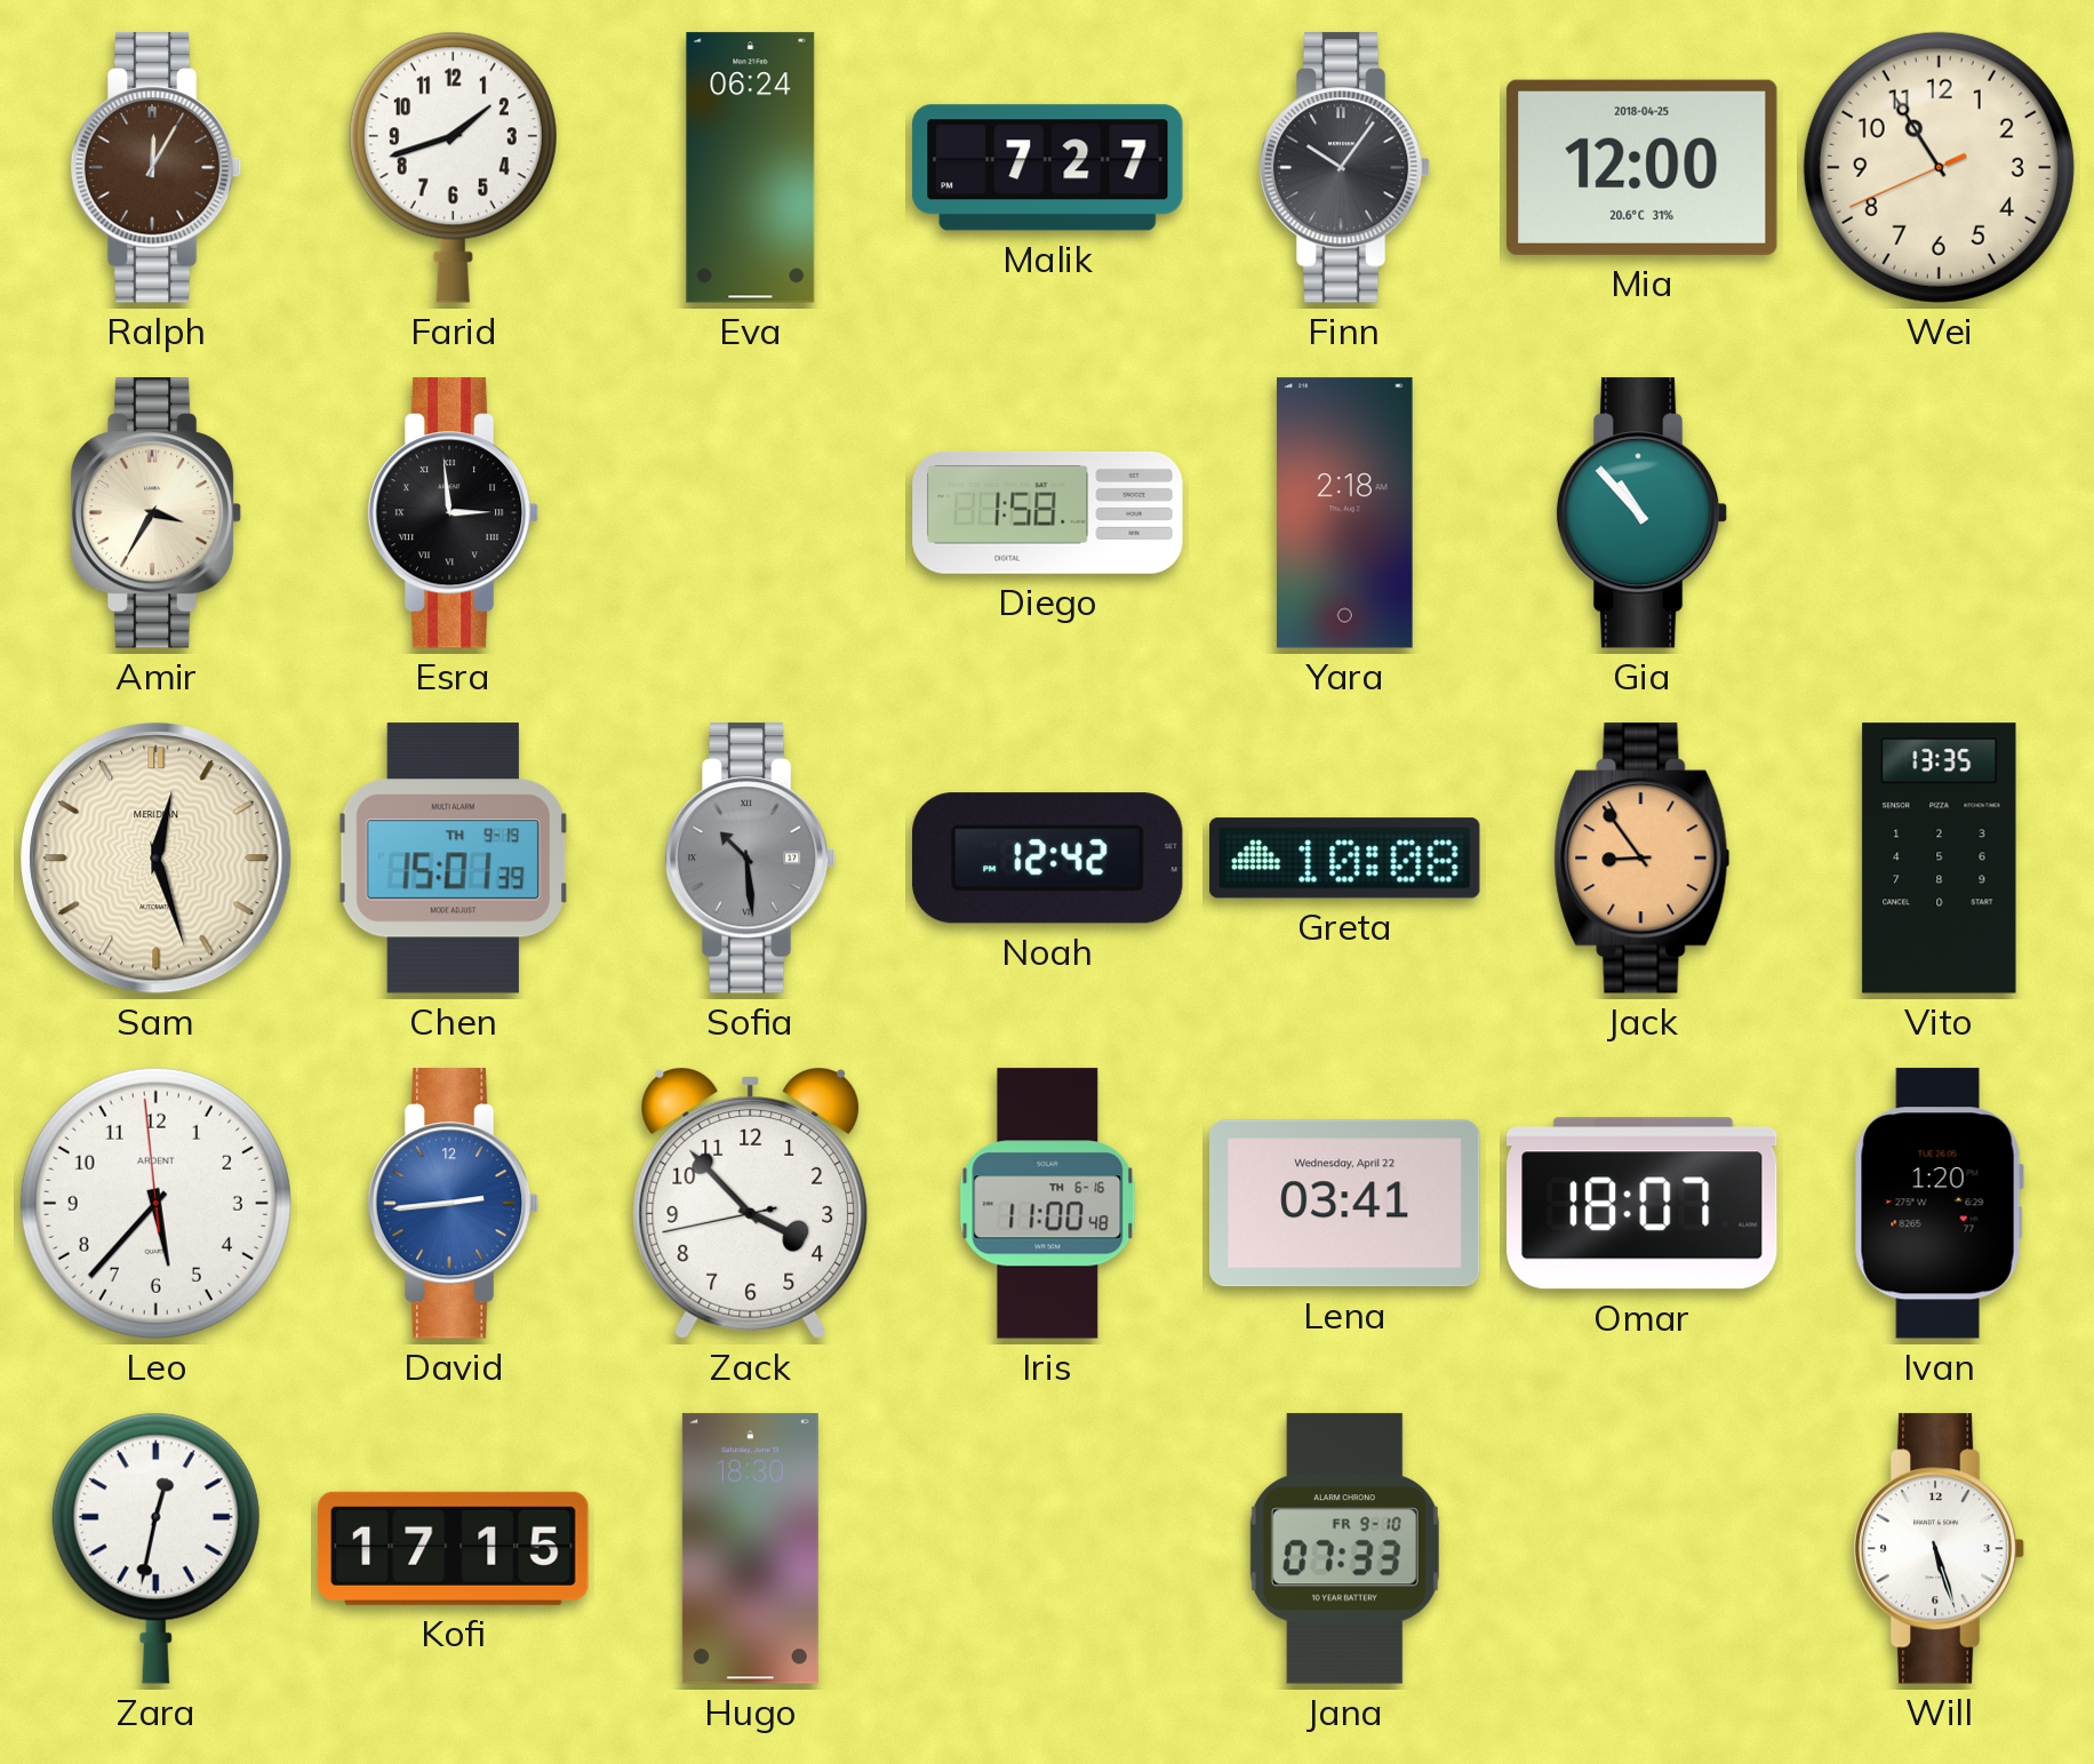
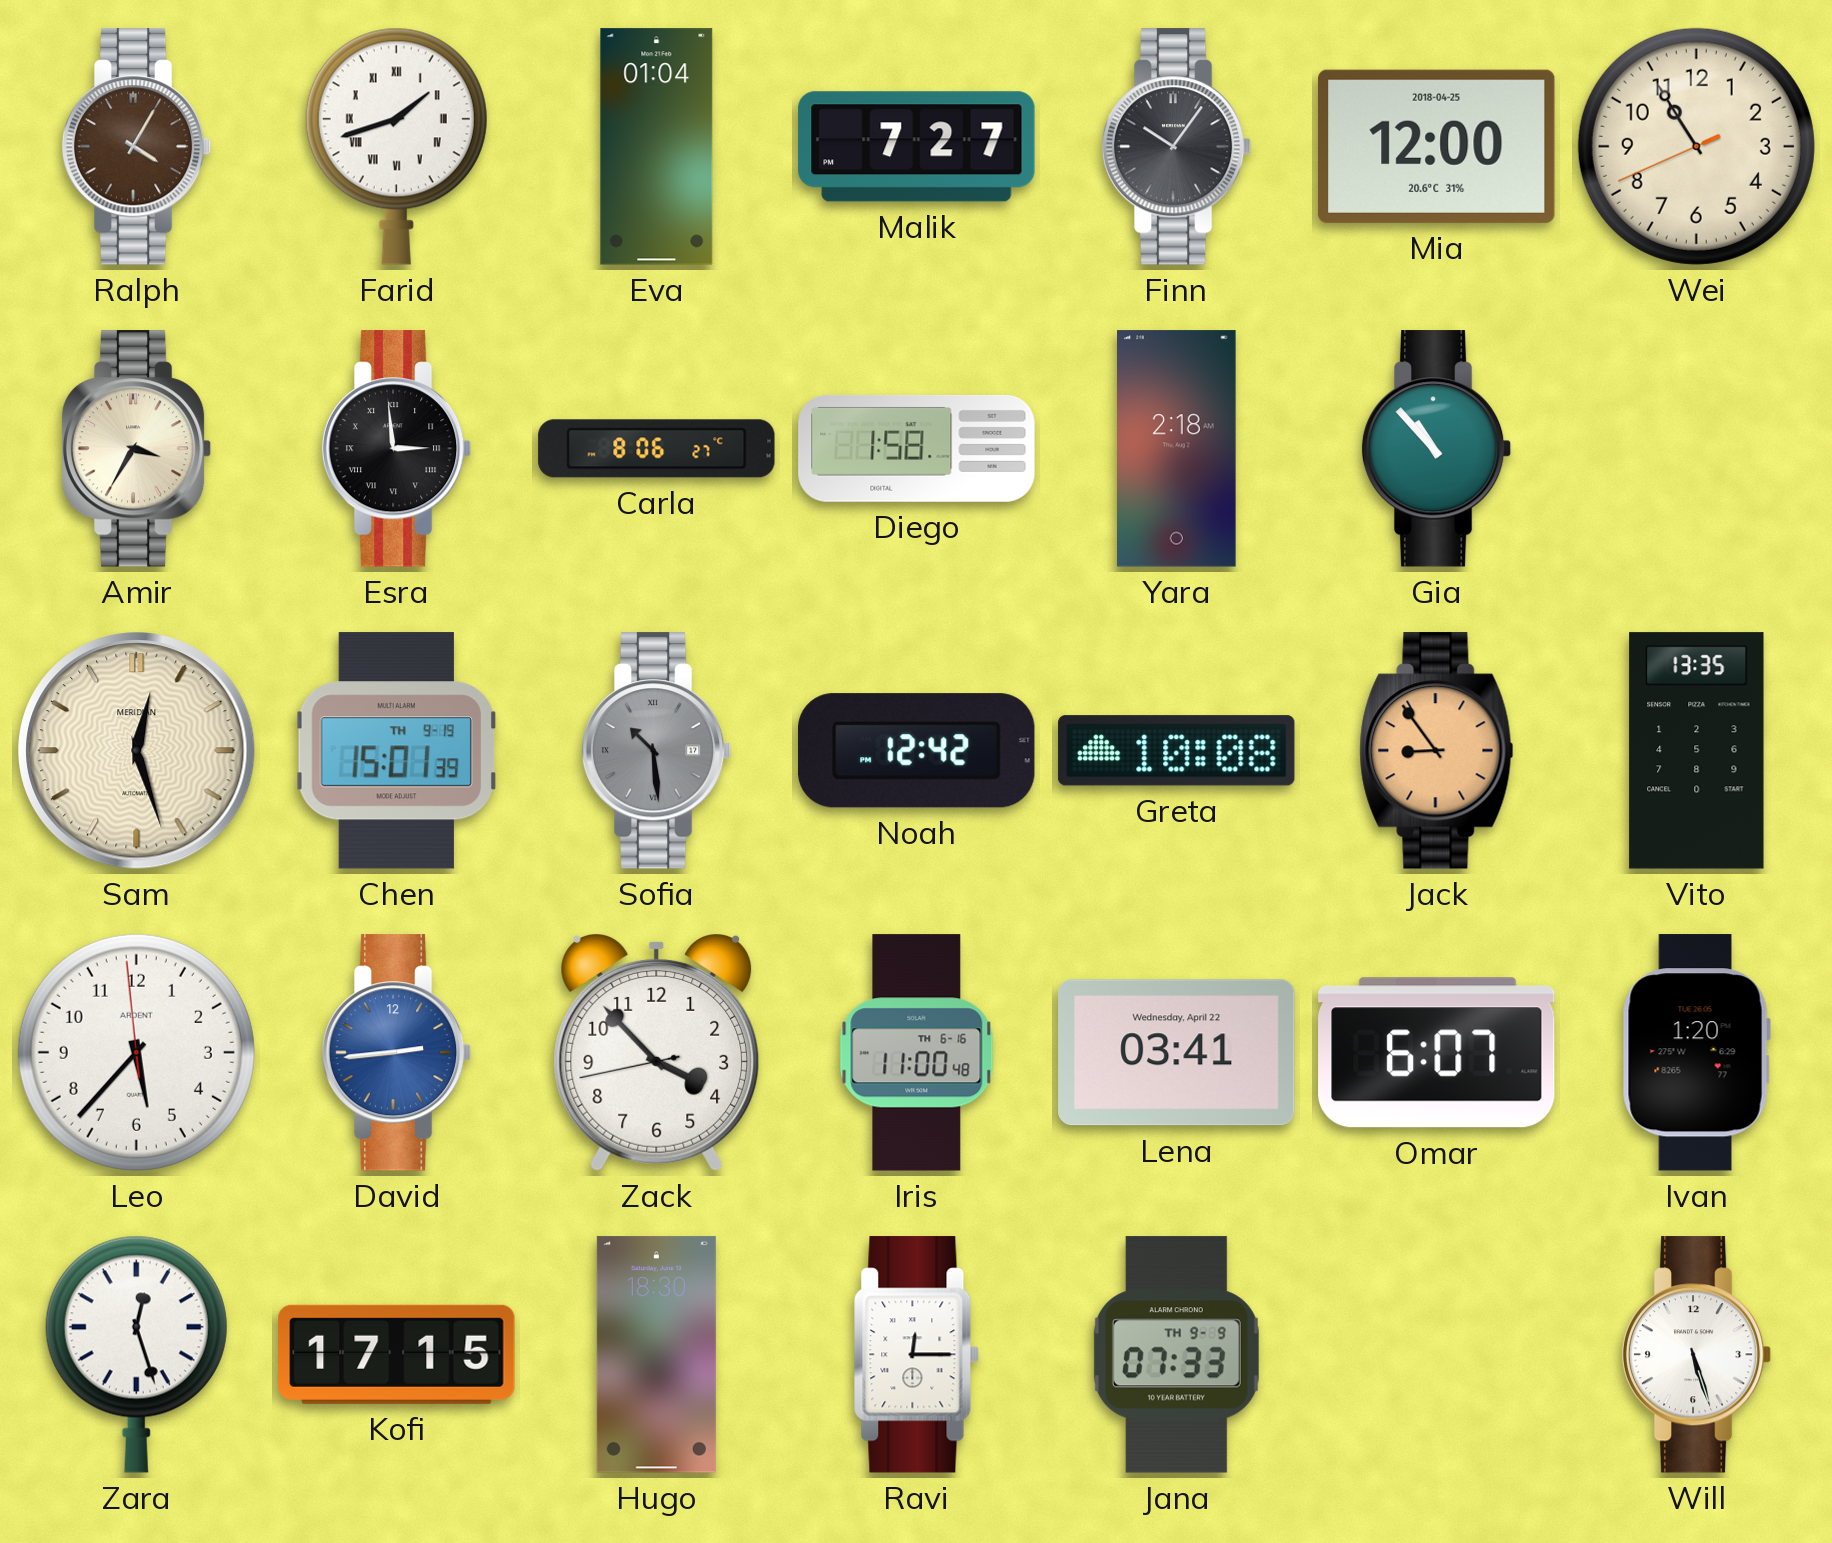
Ralph: 12:05 -> 4:05 (137, 147)
Farid numerals: Arabic -> Roman (396, 146)
Eva: 06:24 -> 01:04 (657, 147)
Carla: none -> 8:06 (657, 449)
Omar: 18:07 -> 6:07 (1437, 1053)
Zara: 12:32 -> 12:27 (136, 1354)
Ravi: none -> 12:15 (916, 1355)
Jana date: FR 9-10 -> TH 9-9 (1176, 1355)
